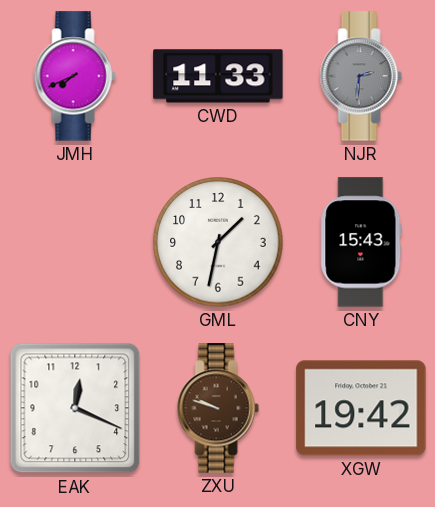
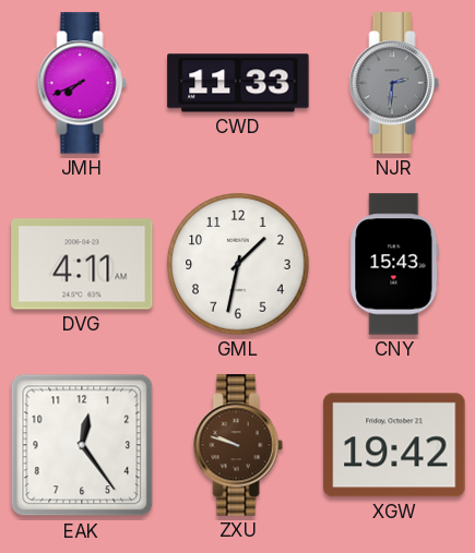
DVG: none -> 4:11 (82, 264)
EAK: 12:19 -> 12:24 (82, 445)
